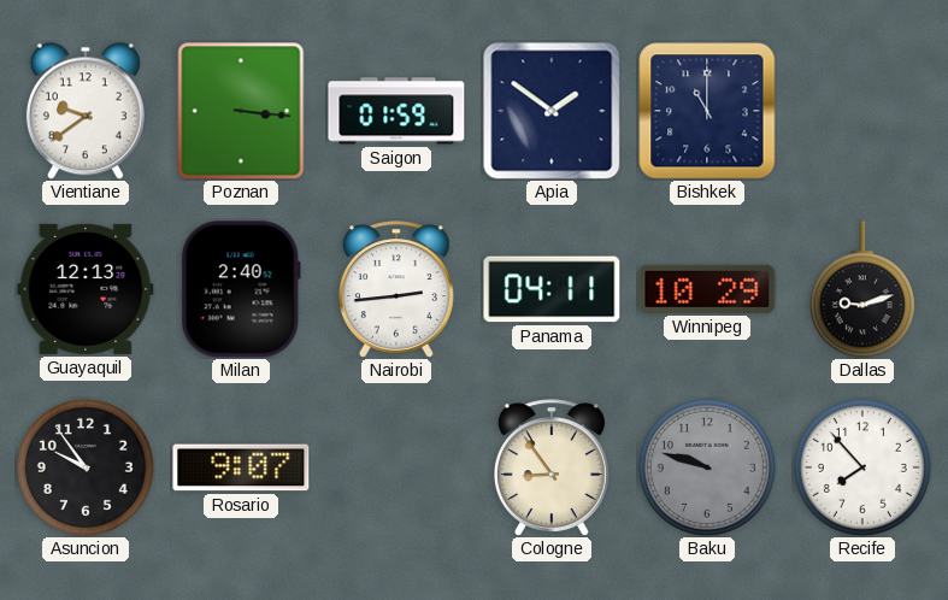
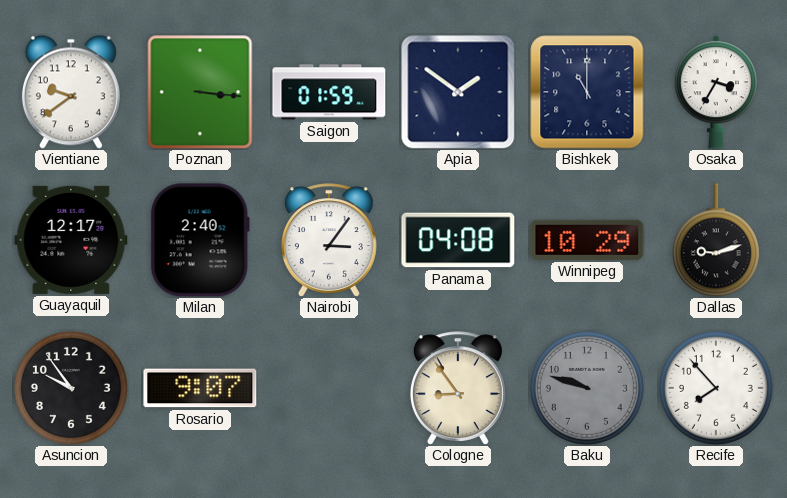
Osaka: none -> 3:35 (716, 92)
Guayaquil: 12:13 -> 12:17 (71, 240)
Nairobi: 2:44 -> 3:06 (329, 240)
Panama: 04:11 -> 04:08 (458, 240)
